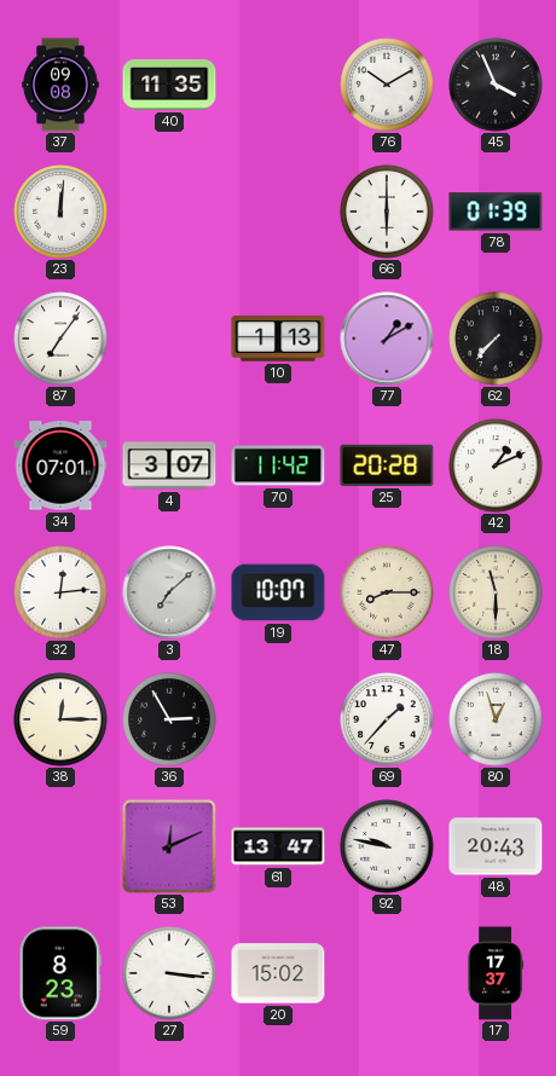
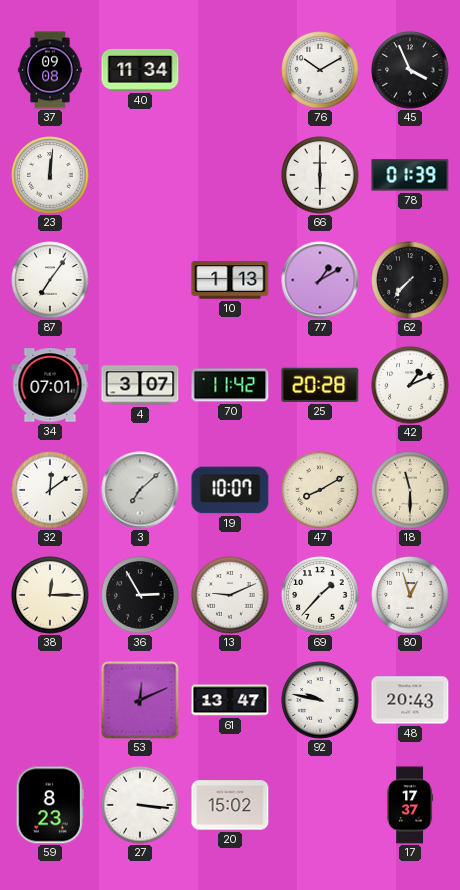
40: 11:35 -> 11:34 (140, 70)
32: 12:14 -> 12:09 (50, 490)
47: 8:15 -> 8:10 (320, 490)
13: none -> 9:11 (230, 595)
